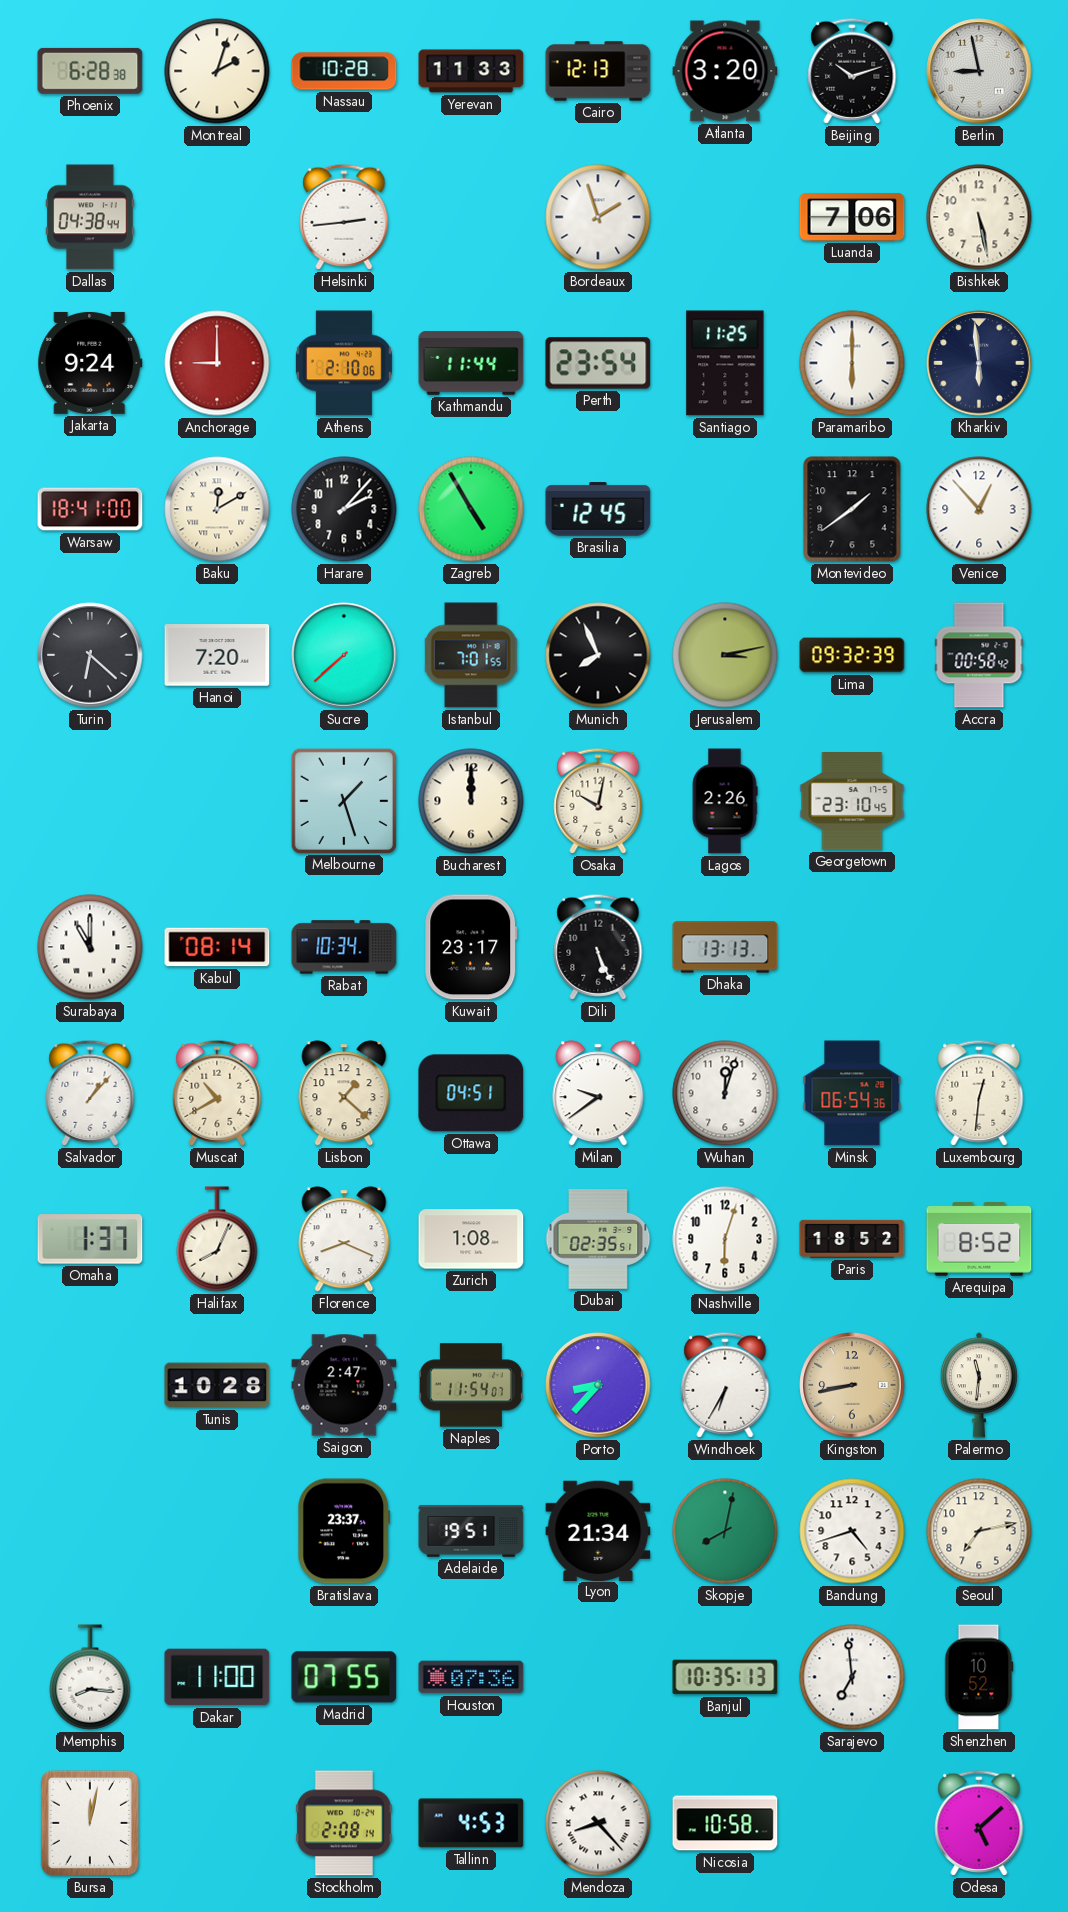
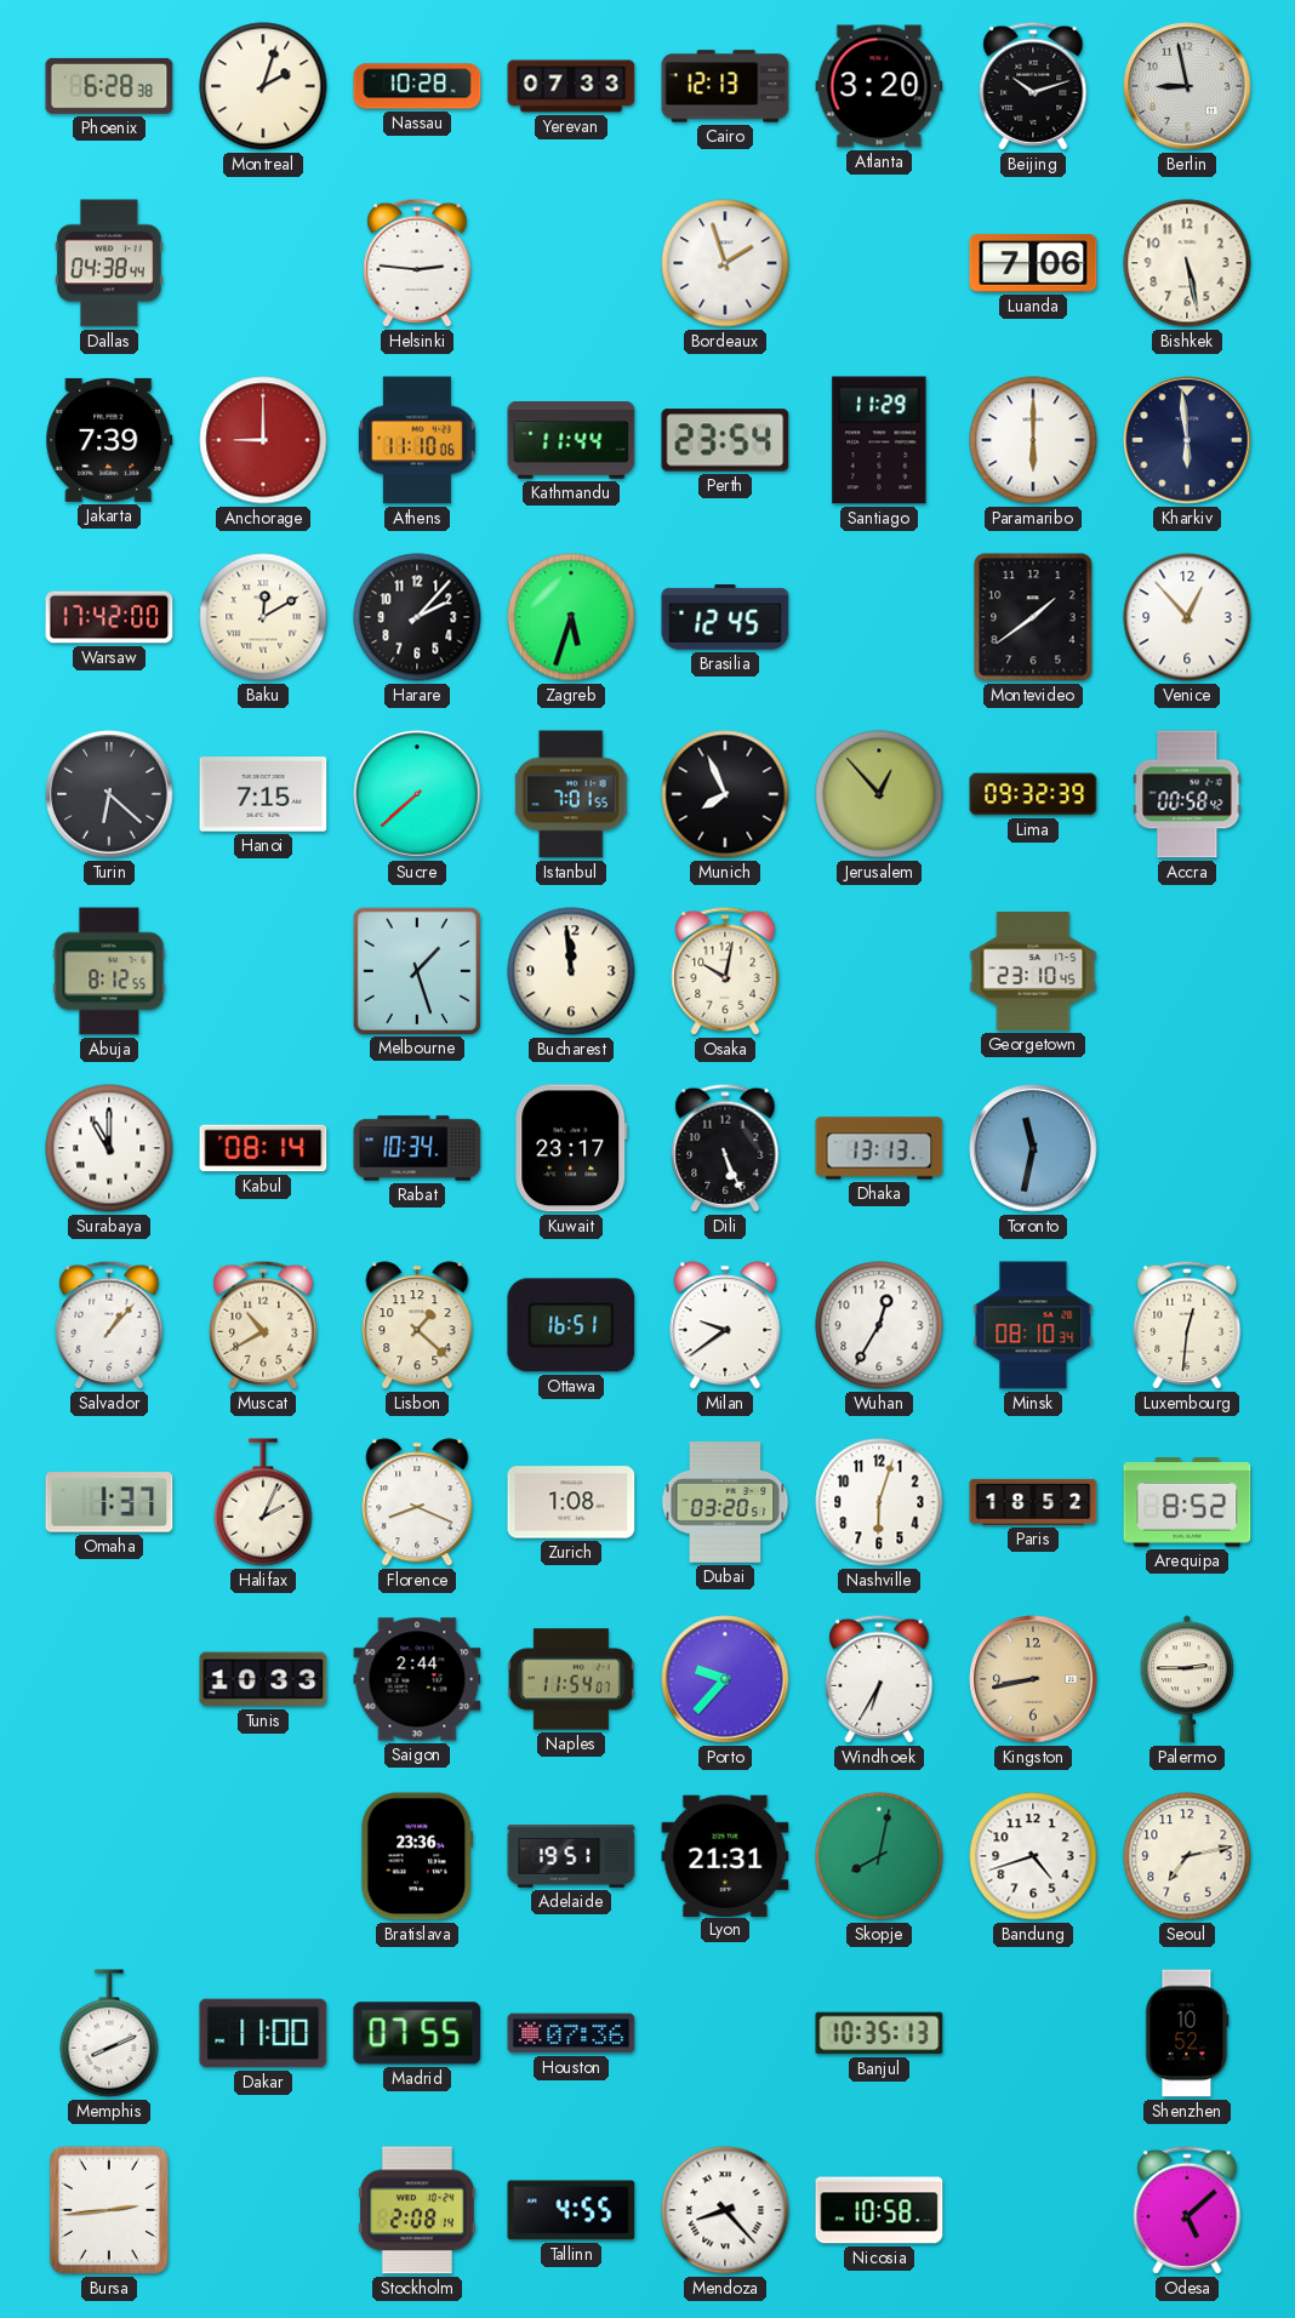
Yerevan: 11:33 -> 07:33 (571, 86)
Helsinki: 2:44 -> 2:46 (417, 263)
Jakarta: 9:24 -> 7:39 (109, 440)
Athens: 2:10 -> 11:10 (417, 440)
Santiago: 11:25 -> 11:29 (879, 440)
Warsaw: 18:41 -> 17:42 (109, 617)
Zagreb: 4:55 -> 5:33 (571, 617)
Hanoi: 7:20 -> 7:15 (263, 794)
Jerusalem: 3:13 -> 12:53 (879, 794)
Abuja: none -> 8:12 (109, 971)
Bucharest: 12:00 -> 11:59 (571, 971)
Lagos: 2:26 -> none (725, 801)
Toronto: none -> 11:32 (1033, 1148)
Ottawa: 04:51 -> 16:51 (571, 1325)
Wuhan: 12:03 -> 12:35 (879, 1325)
Minsk: 06:54 -> 08:10 (1033, 1325)
Halifax: 8:04 -> 2:04 (263, 1502)
Dubai: 02:35 -> 03:20 (725, 1502)
Tunis: 10:28 -> 10:33 (263, 1679)
Saigon: 2:47 -> 2:44 (417, 1679)
Porto: 8:37 -> 9:37 (725, 1679)
Palermo: 11:31 -> 2:45 (1187, 1679)
Bratislava: 23:37 -> 23:36 (417, 1856)
Lyon: 21:34 -> 21:31 (725, 1855)
Memphis: 8:16 -> 8:11 (109, 2033)
Sarajevo: 6:59 -> none (852, 1677)
Bursa: 12:02 -> 2:44 (109, 2210)
Tallinn: 4:53 -> 4:55 (571, 2210)
